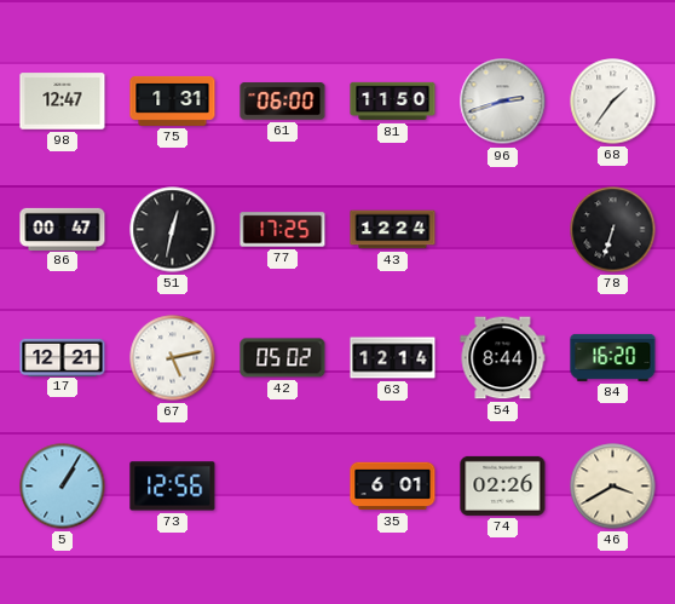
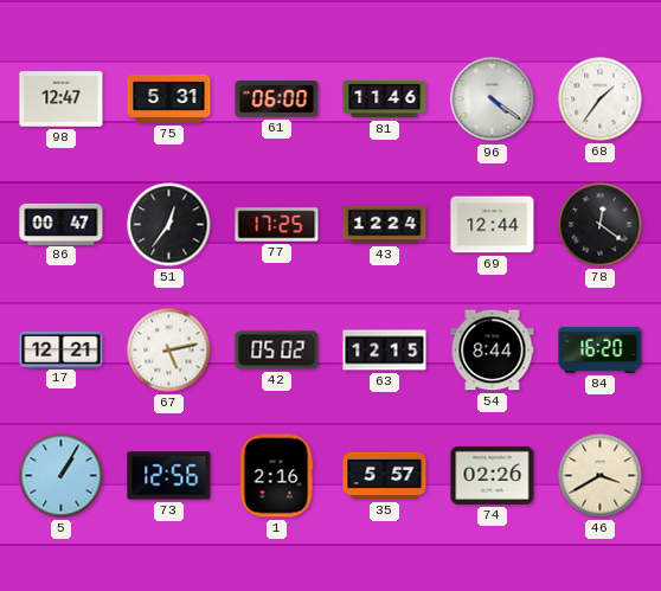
75: 1:31 -> 5:31 (169, 98)
81: 11:50 -> 11:46 (385, 99)
96: 2:42 -> 4:21 (493, 99)
51: 12:32 -> 12:36 (169, 225)
69: none -> 12:44 (493, 225)
78: 6:33 -> 12:21 (601, 225)
63: 12:14 -> 12:15 (385, 351)
1: none -> 2:16 (276, 476)
35: 6:01 -> 5:57 (385, 476)
